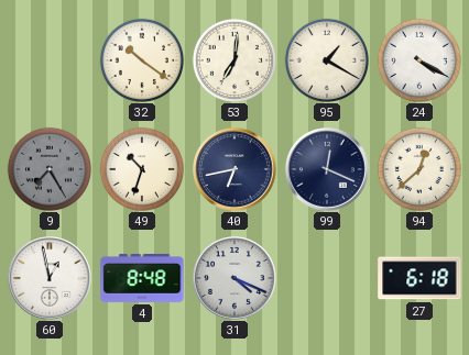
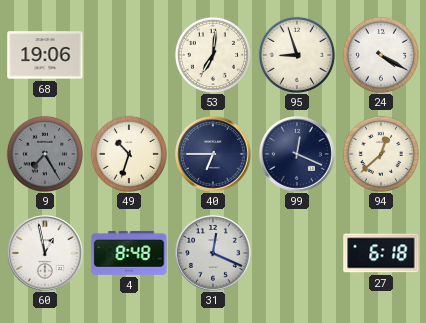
68: none -> 19:06 (45, 55)
32: 10:21 -> none (142, 60)
95: 1:20 -> 8:57 (297, 55)
40: 6:43 -> 6:45 (214, 155)
31: 4:19 -> 12:19 (214, 254)
